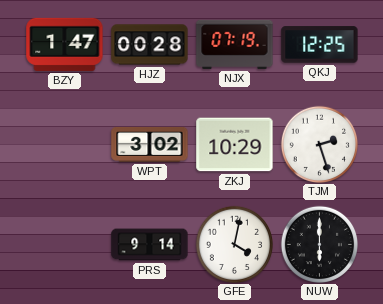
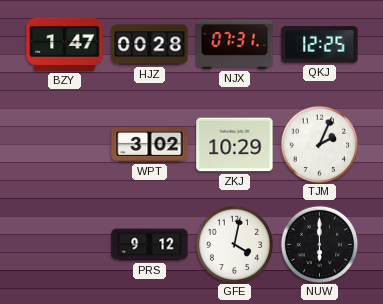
NJX: 07:19 -> 07:31 (235, 44)
TJM: 2:27 -> 2:04 (319, 144)
PRS: 9:14 -> 9:12 (150, 245)
